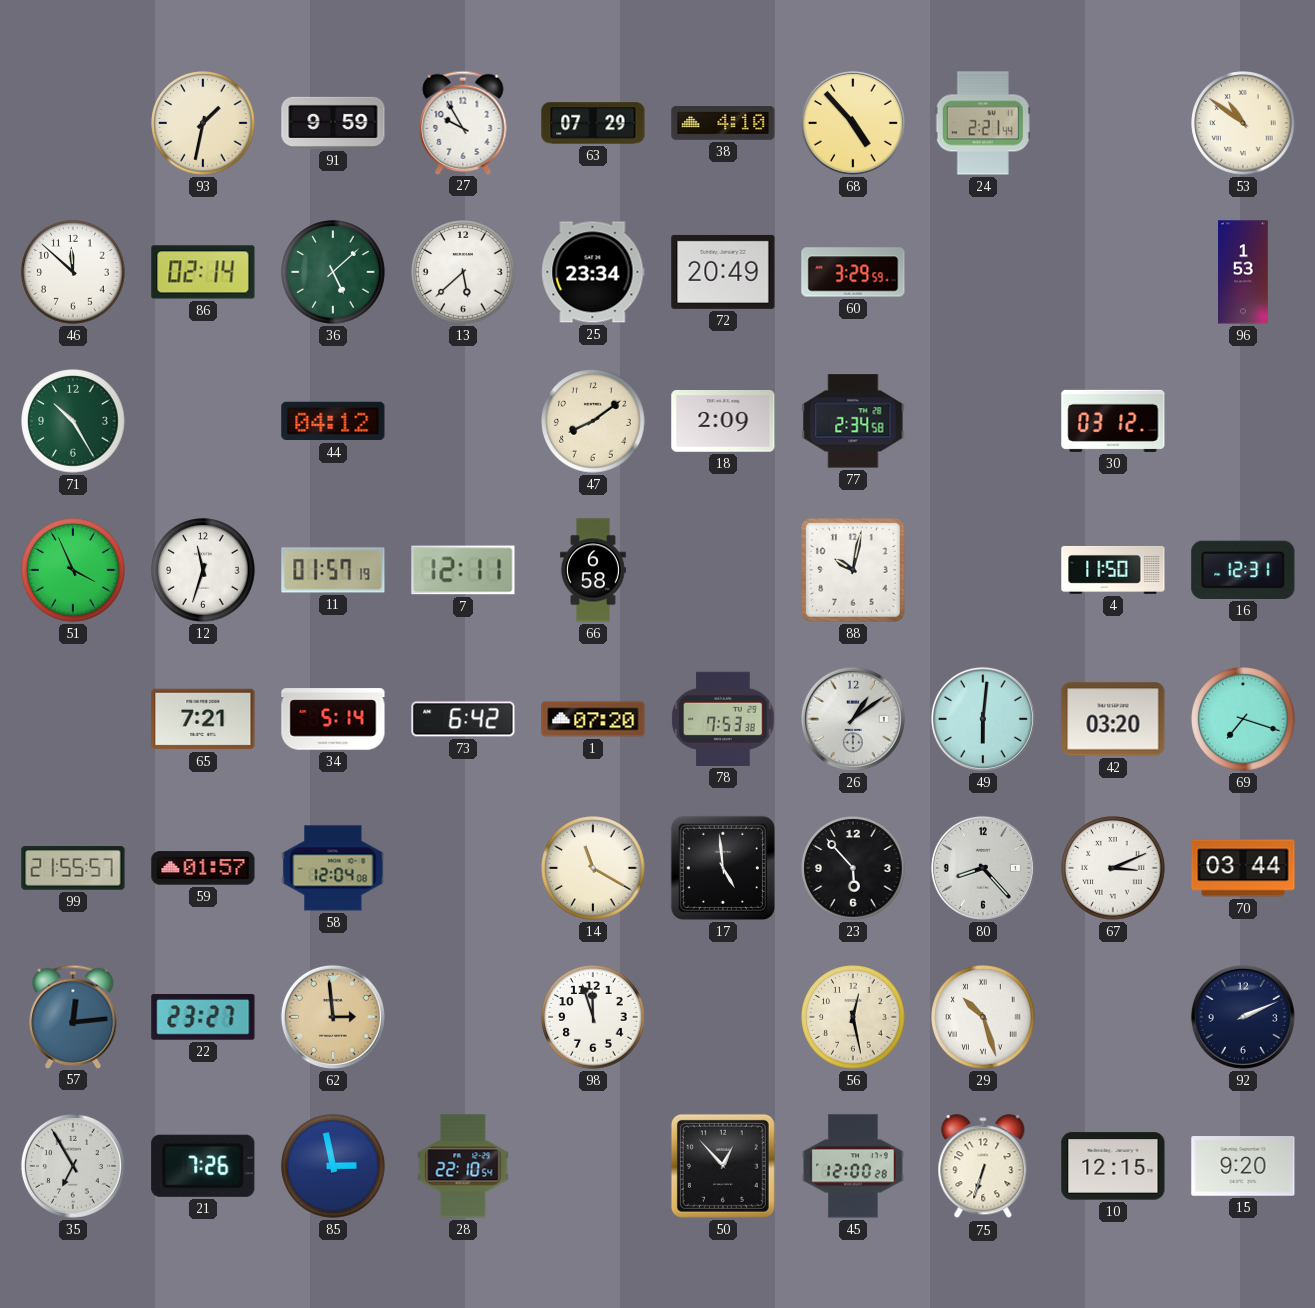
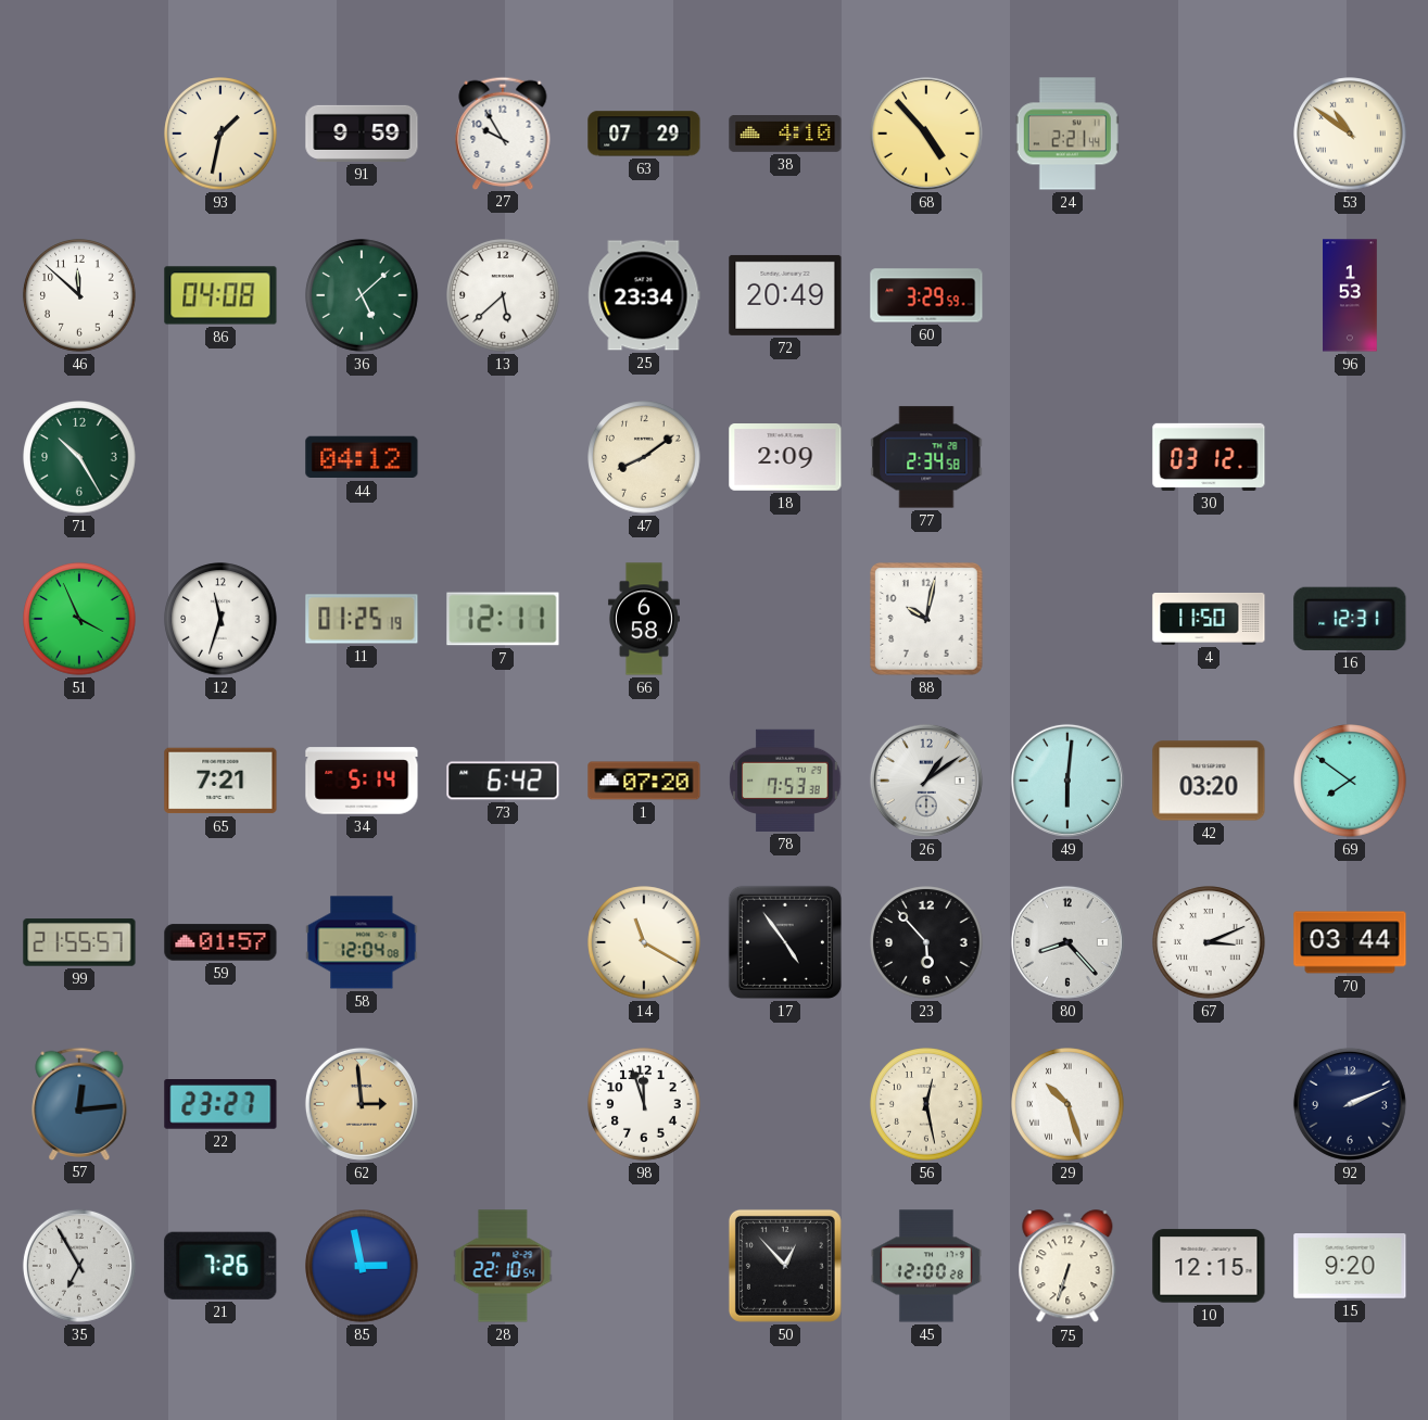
86: 02:14 -> 04:08 (220, 295)
11: 01:57 -> 01:25 (362, 619)
69: 7:18 -> 7:51 (1350, 781)
17: 4:59 -> 4:54 (785, 942)
